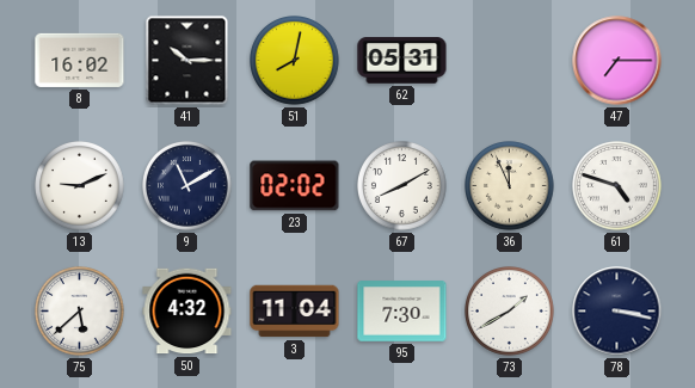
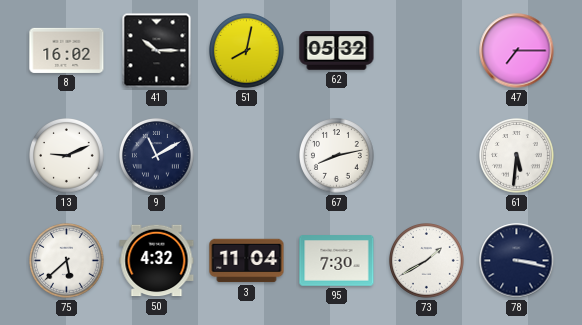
62: 05:31 -> 05:32 (337, 51)
23: 02:02 -> none (295, 186)
67: 8:10 -> 8:13 (337, 156)
36: 11:56 -> none (510, 186)
61: 4:48 -> 5:31 (517, 156)
